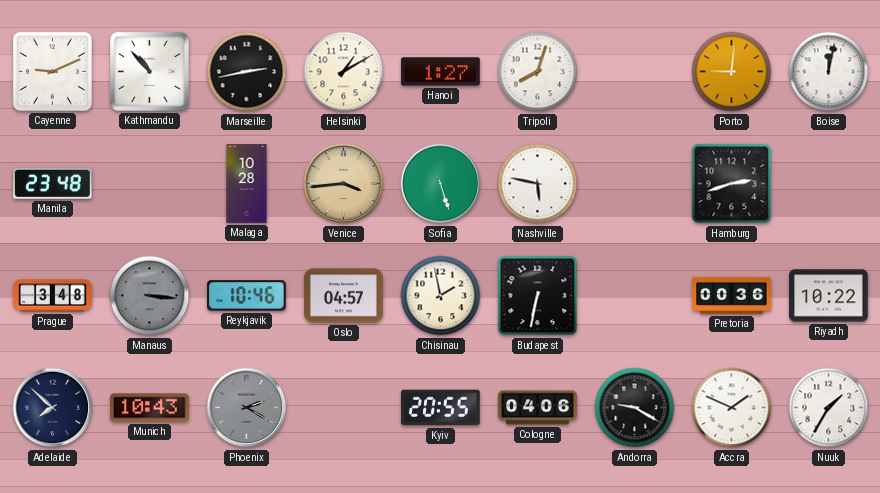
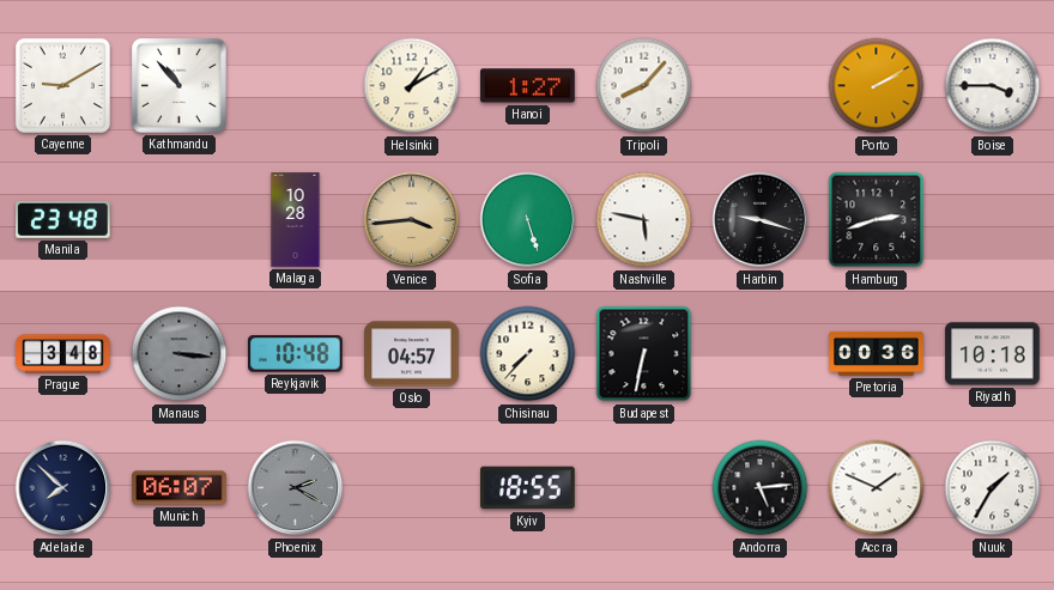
Cayenne: 9:11 -> 9:10 (62, 85)
Marseille: 2:43 -> none (247, 72)
Tripoli: 8:03 -> 8:07 (644, 86)
Porto: 9:01 -> 2:10 (877, 86)
Boise: 12:02 -> 3:45 (993, 86)
Harbin: none -> 9:18 (761, 220)
Reykjavik: 10:46 -> 10:48 (296, 354)
Chisinau: 1:58 -> 7:37 (528, 354)
Riyadh: 10:22 -> 10:18 (993, 354)
Munich: 10:43 -> 06:07 (180, 488)
Kyiv: 20:55 -> 18:55 (528, 488)
Cologne: 04:06 -> none (538, 408)
Andorra: 9:20 -> 5:14 (761, 488)
